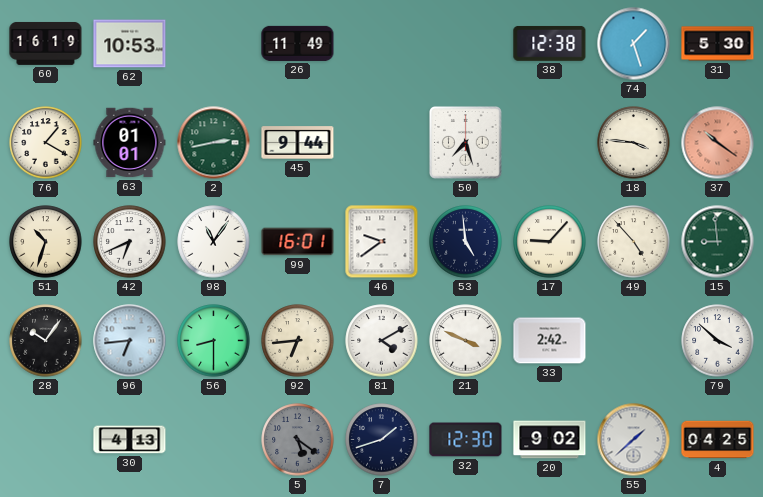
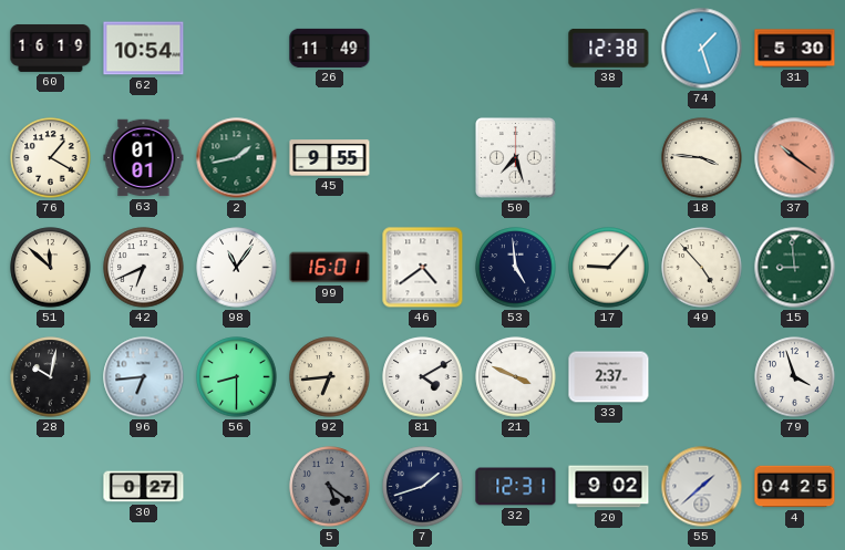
62: 10:53 -> 10:54 (144, 49)
2: 2:43 -> 1:43 (237, 158)
45: 9:44 -> 9:55 (330, 158)
51: 10:33 -> 11:52 (51, 268)
46: 9:39 -> 4:39 (423, 268)
28: 10:06 -> 10:02 (51, 377)
33: 2:42 -> 2:37 (609, 377)
79: 3:52 -> 3:57 (795, 377)
30: 4:13 -> 0:27 (144, 487)
32: 12:30 -> 12:31 (516, 487)
